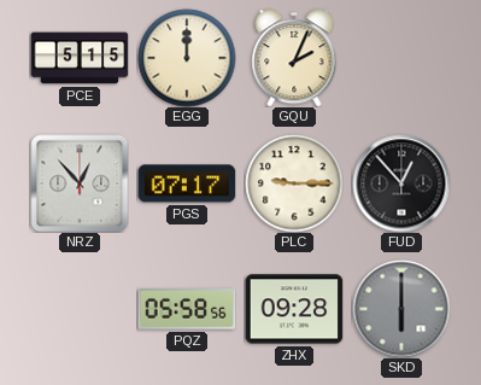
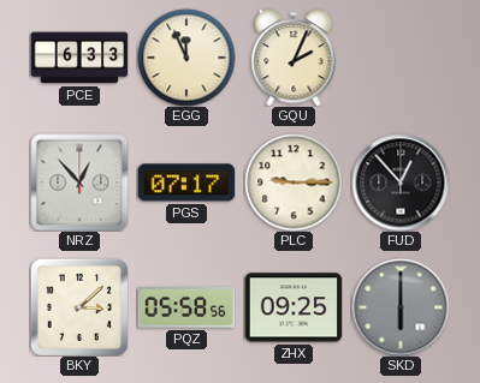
PCE: 5:15 -> 6:33 (79, 58)
EGG: 12:00 -> 11:56 (186, 58)
BKY: none -> 3:08 (79, 307)
ZHX: 09:28 -> 09:25 (294, 307)
